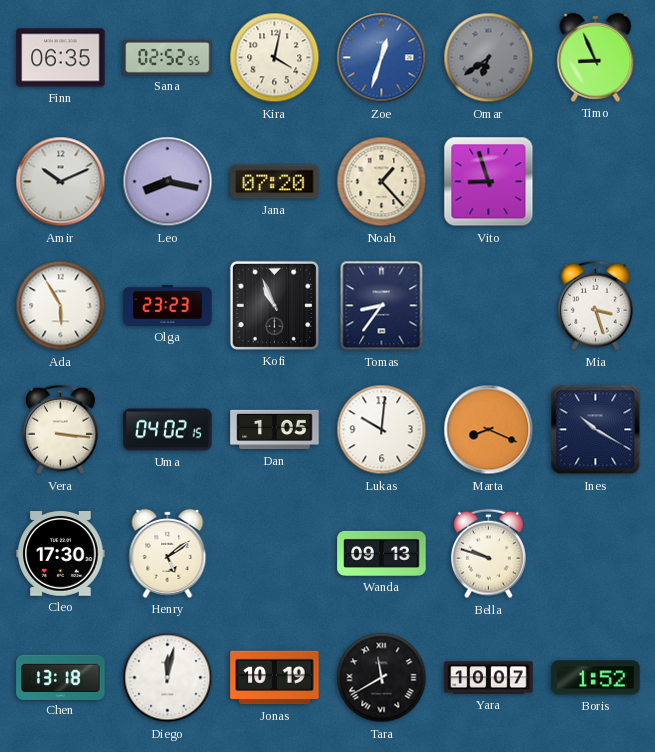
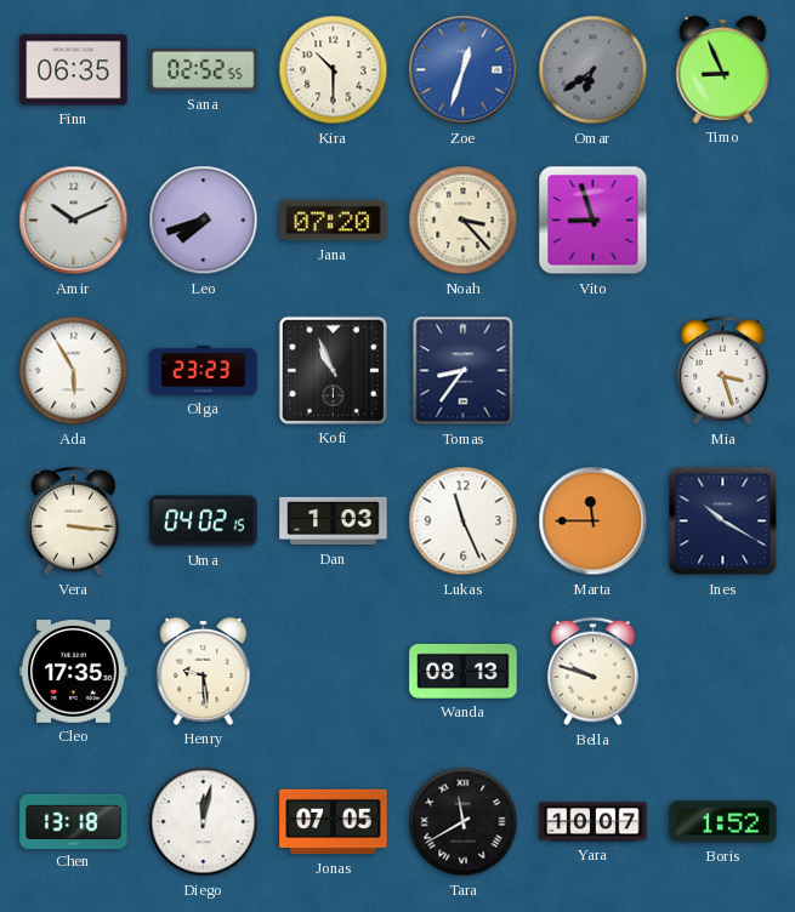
Kira: 4:02 -> 10:30 (334, 70)
Leo: 8:17 -> 7:42 (204, 221)
Noah: 1:23 -> 3:23 (464, 221)
Dan: 1:05 -> 1:03 (334, 521)
Lukas: 10:01 -> 11:26 (464, 521)
Marta: 8:19 -> 11:45 (594, 521)
Cleo: 17:30 -> 17:35 (74, 672)
Henry: 5:09 -> 9:29 (204, 671)
Wanda: 09:13 -> 08:13 (464, 671)
Jonas: 10:19 -> 07:05 (334, 822)
